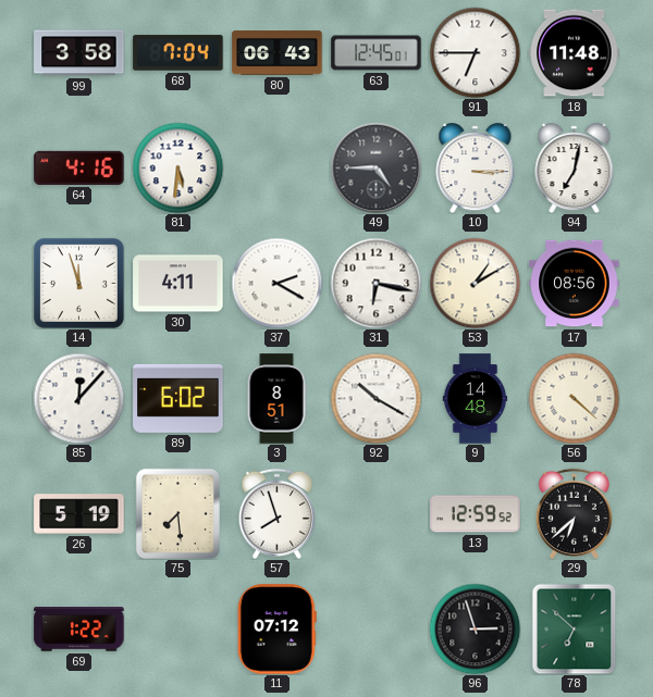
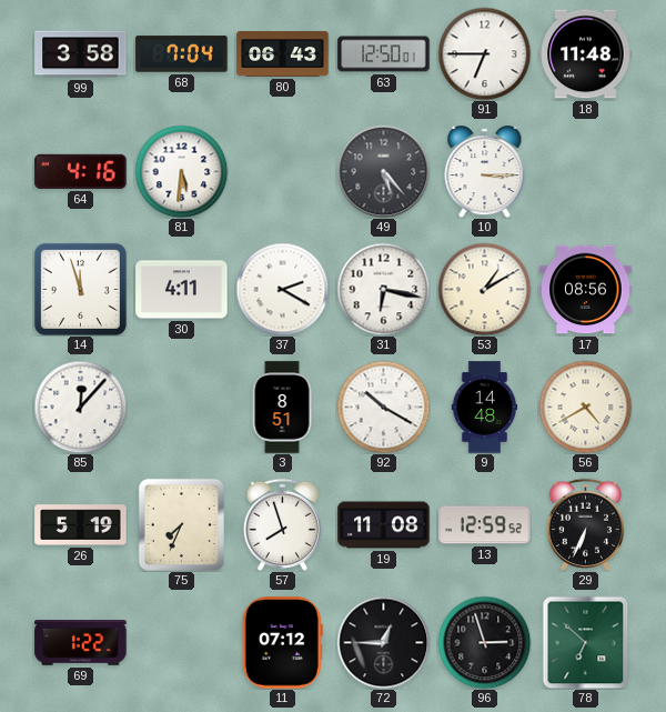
63: 12:45 -> 12:50 (384, 54)
49: 4:45 -> 5:23 (383, 171)
94: 7:02 -> none (575, 169)
89: 6:02 -> none (178, 398)
56: 4:22 -> 4:40 (585, 407)
75: 7:29 -> 7:34 (181, 524)
19: none -> 11:08 (384, 525)
29: 6:38 -> 6:34 (585, 524)
72: none -> 12:45 (383, 642)
